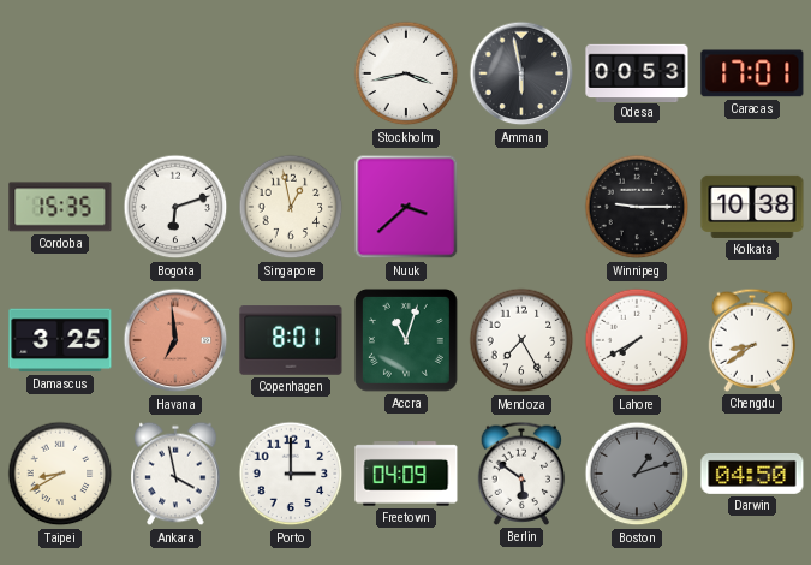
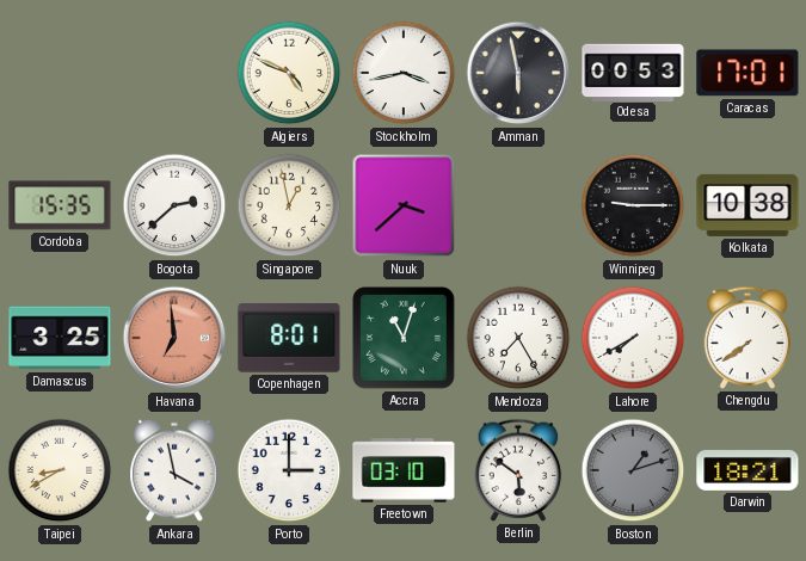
Algiers: none -> 4:49 (289, 73)
Bogota: 6:12 -> 2:38 (174, 205)
Chengdu: 8:39 -> 7:39 (747, 338)
Freetown: 04:09 -> 03:10 (404, 470)
Darwin: 04:50 -> 18:21 (747, 470)
